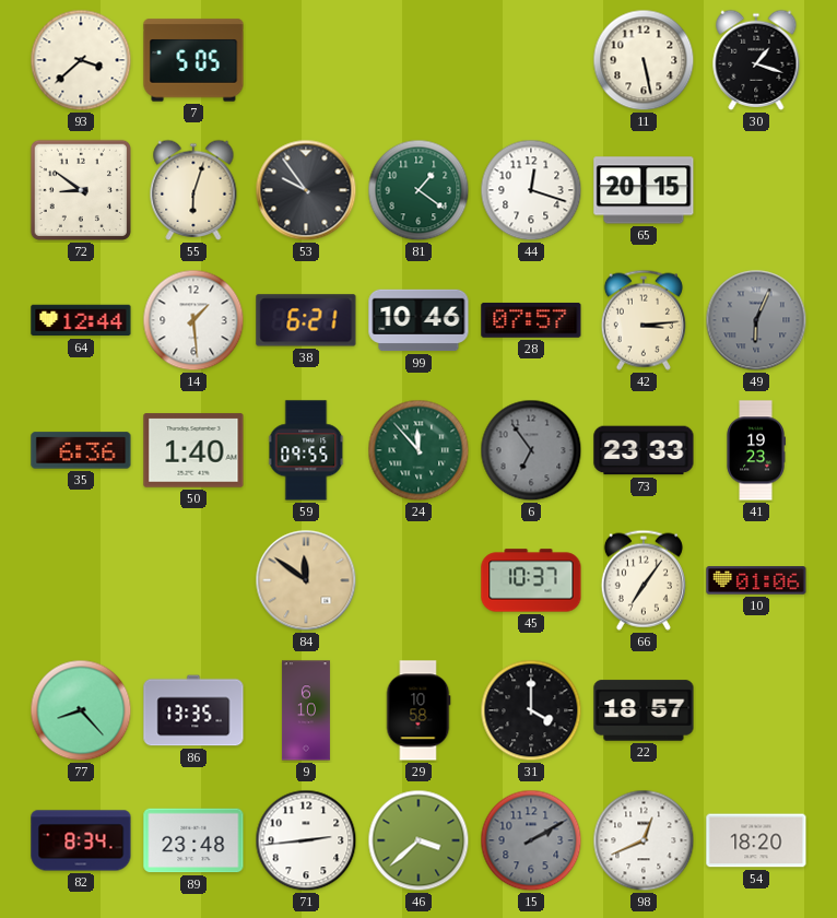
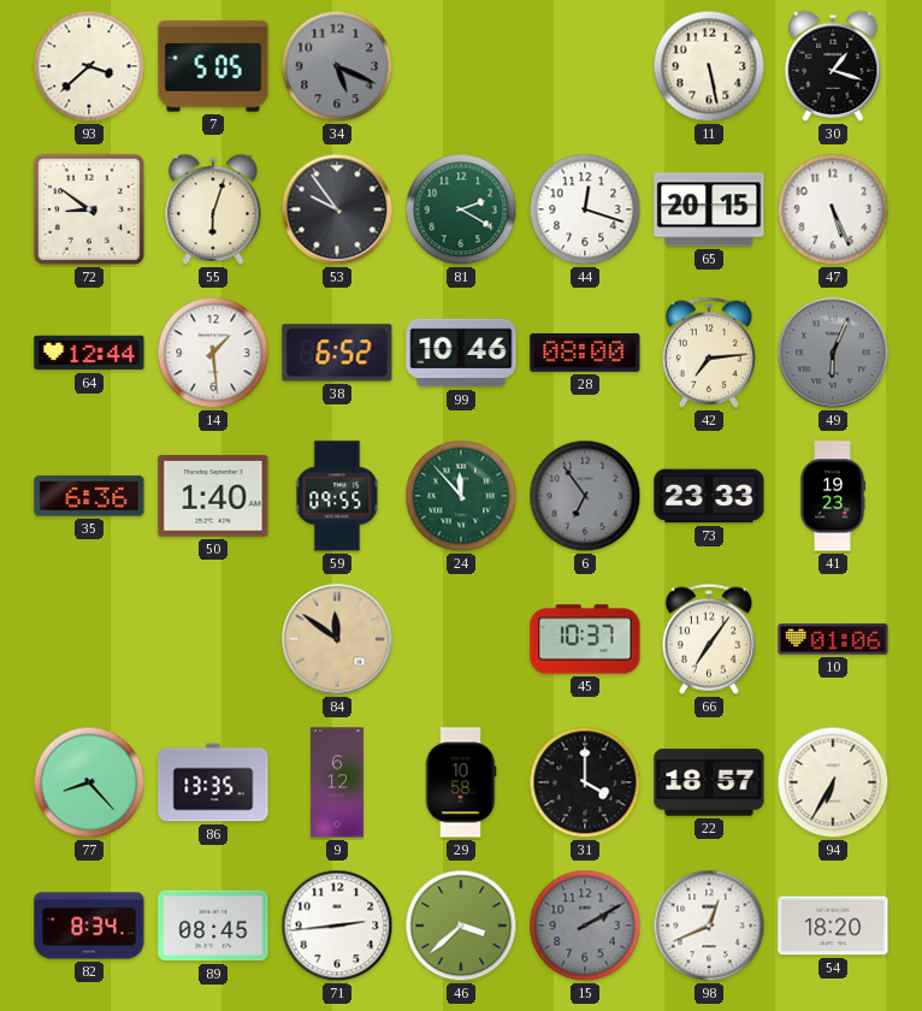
34: none -> 5:19 (337, 66)
81: 1:21 -> 2:20 (461, 209)
47: none -> 5:26 (833, 209)
38: 6:21 -> 6:52 (337, 353)
28: 07:57 -> 08:00 (585, 353)
42: 3:14 -> 7:14 (709, 353)
9: 6:10 -> 6:12 (337, 782)
94: none -> 6:35 (833, 782)
89: 23:48 -> 08:45 (213, 926)
